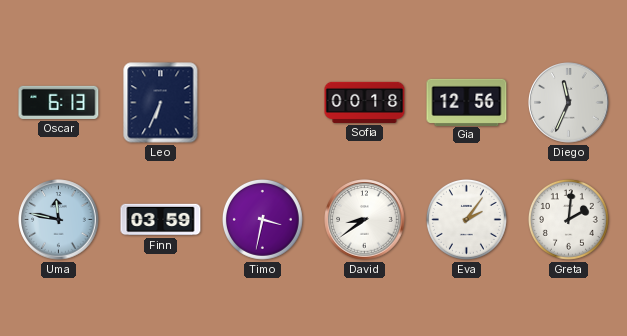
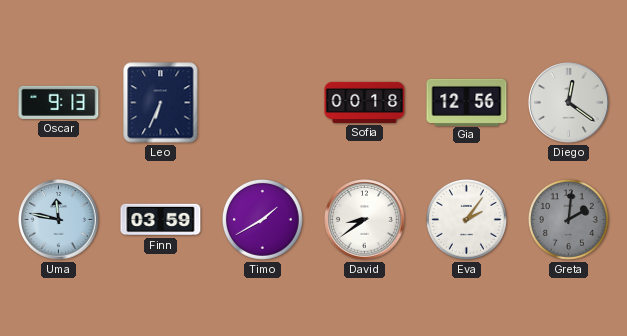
Oscar: 6:13 -> 9:13 (59, 102)
Diego: 11:34 -> 12:21 (569, 103)
Timo: 3:32 -> 1:40 (262, 219)
Greta dial: white -> grey (568, 219)
